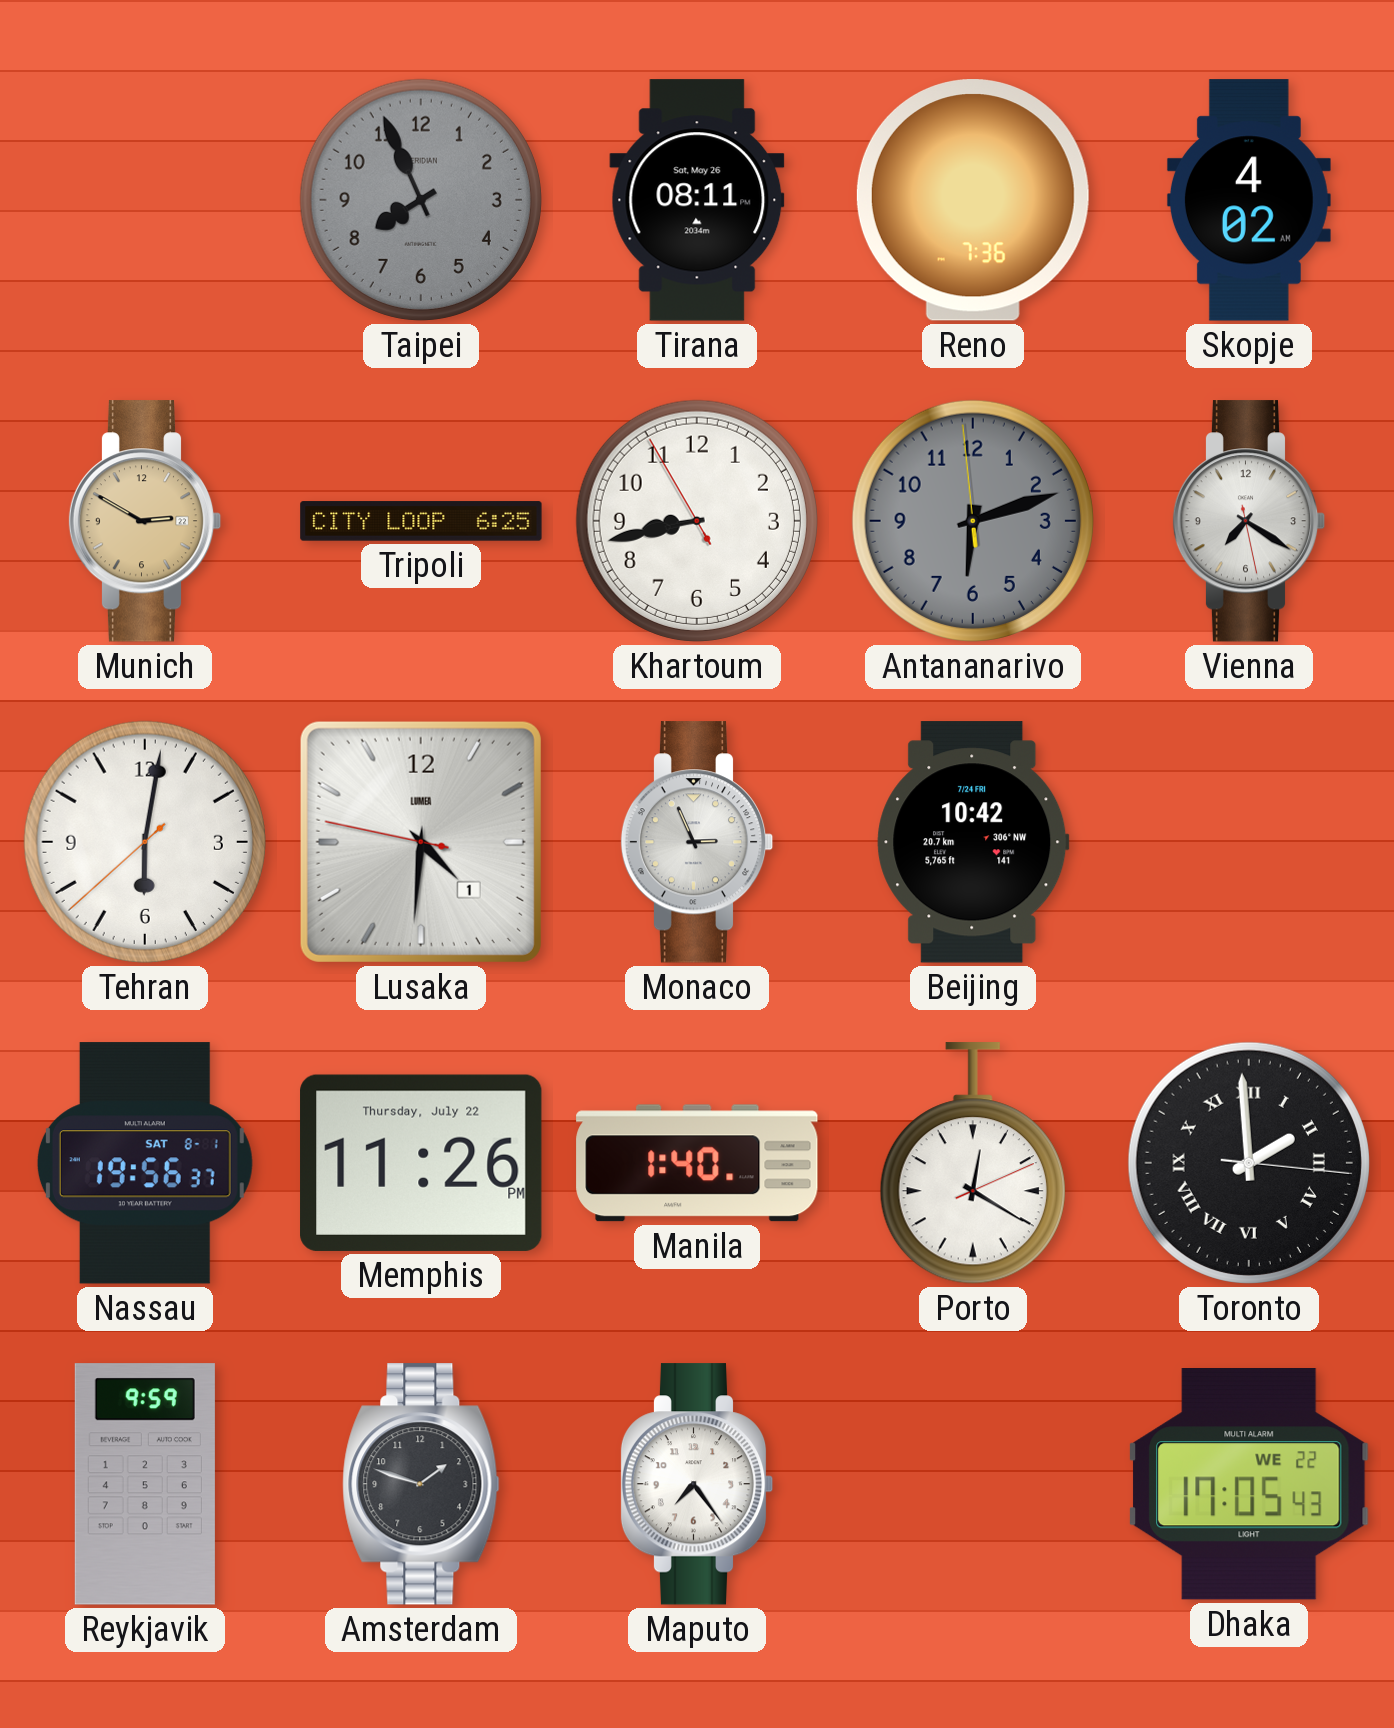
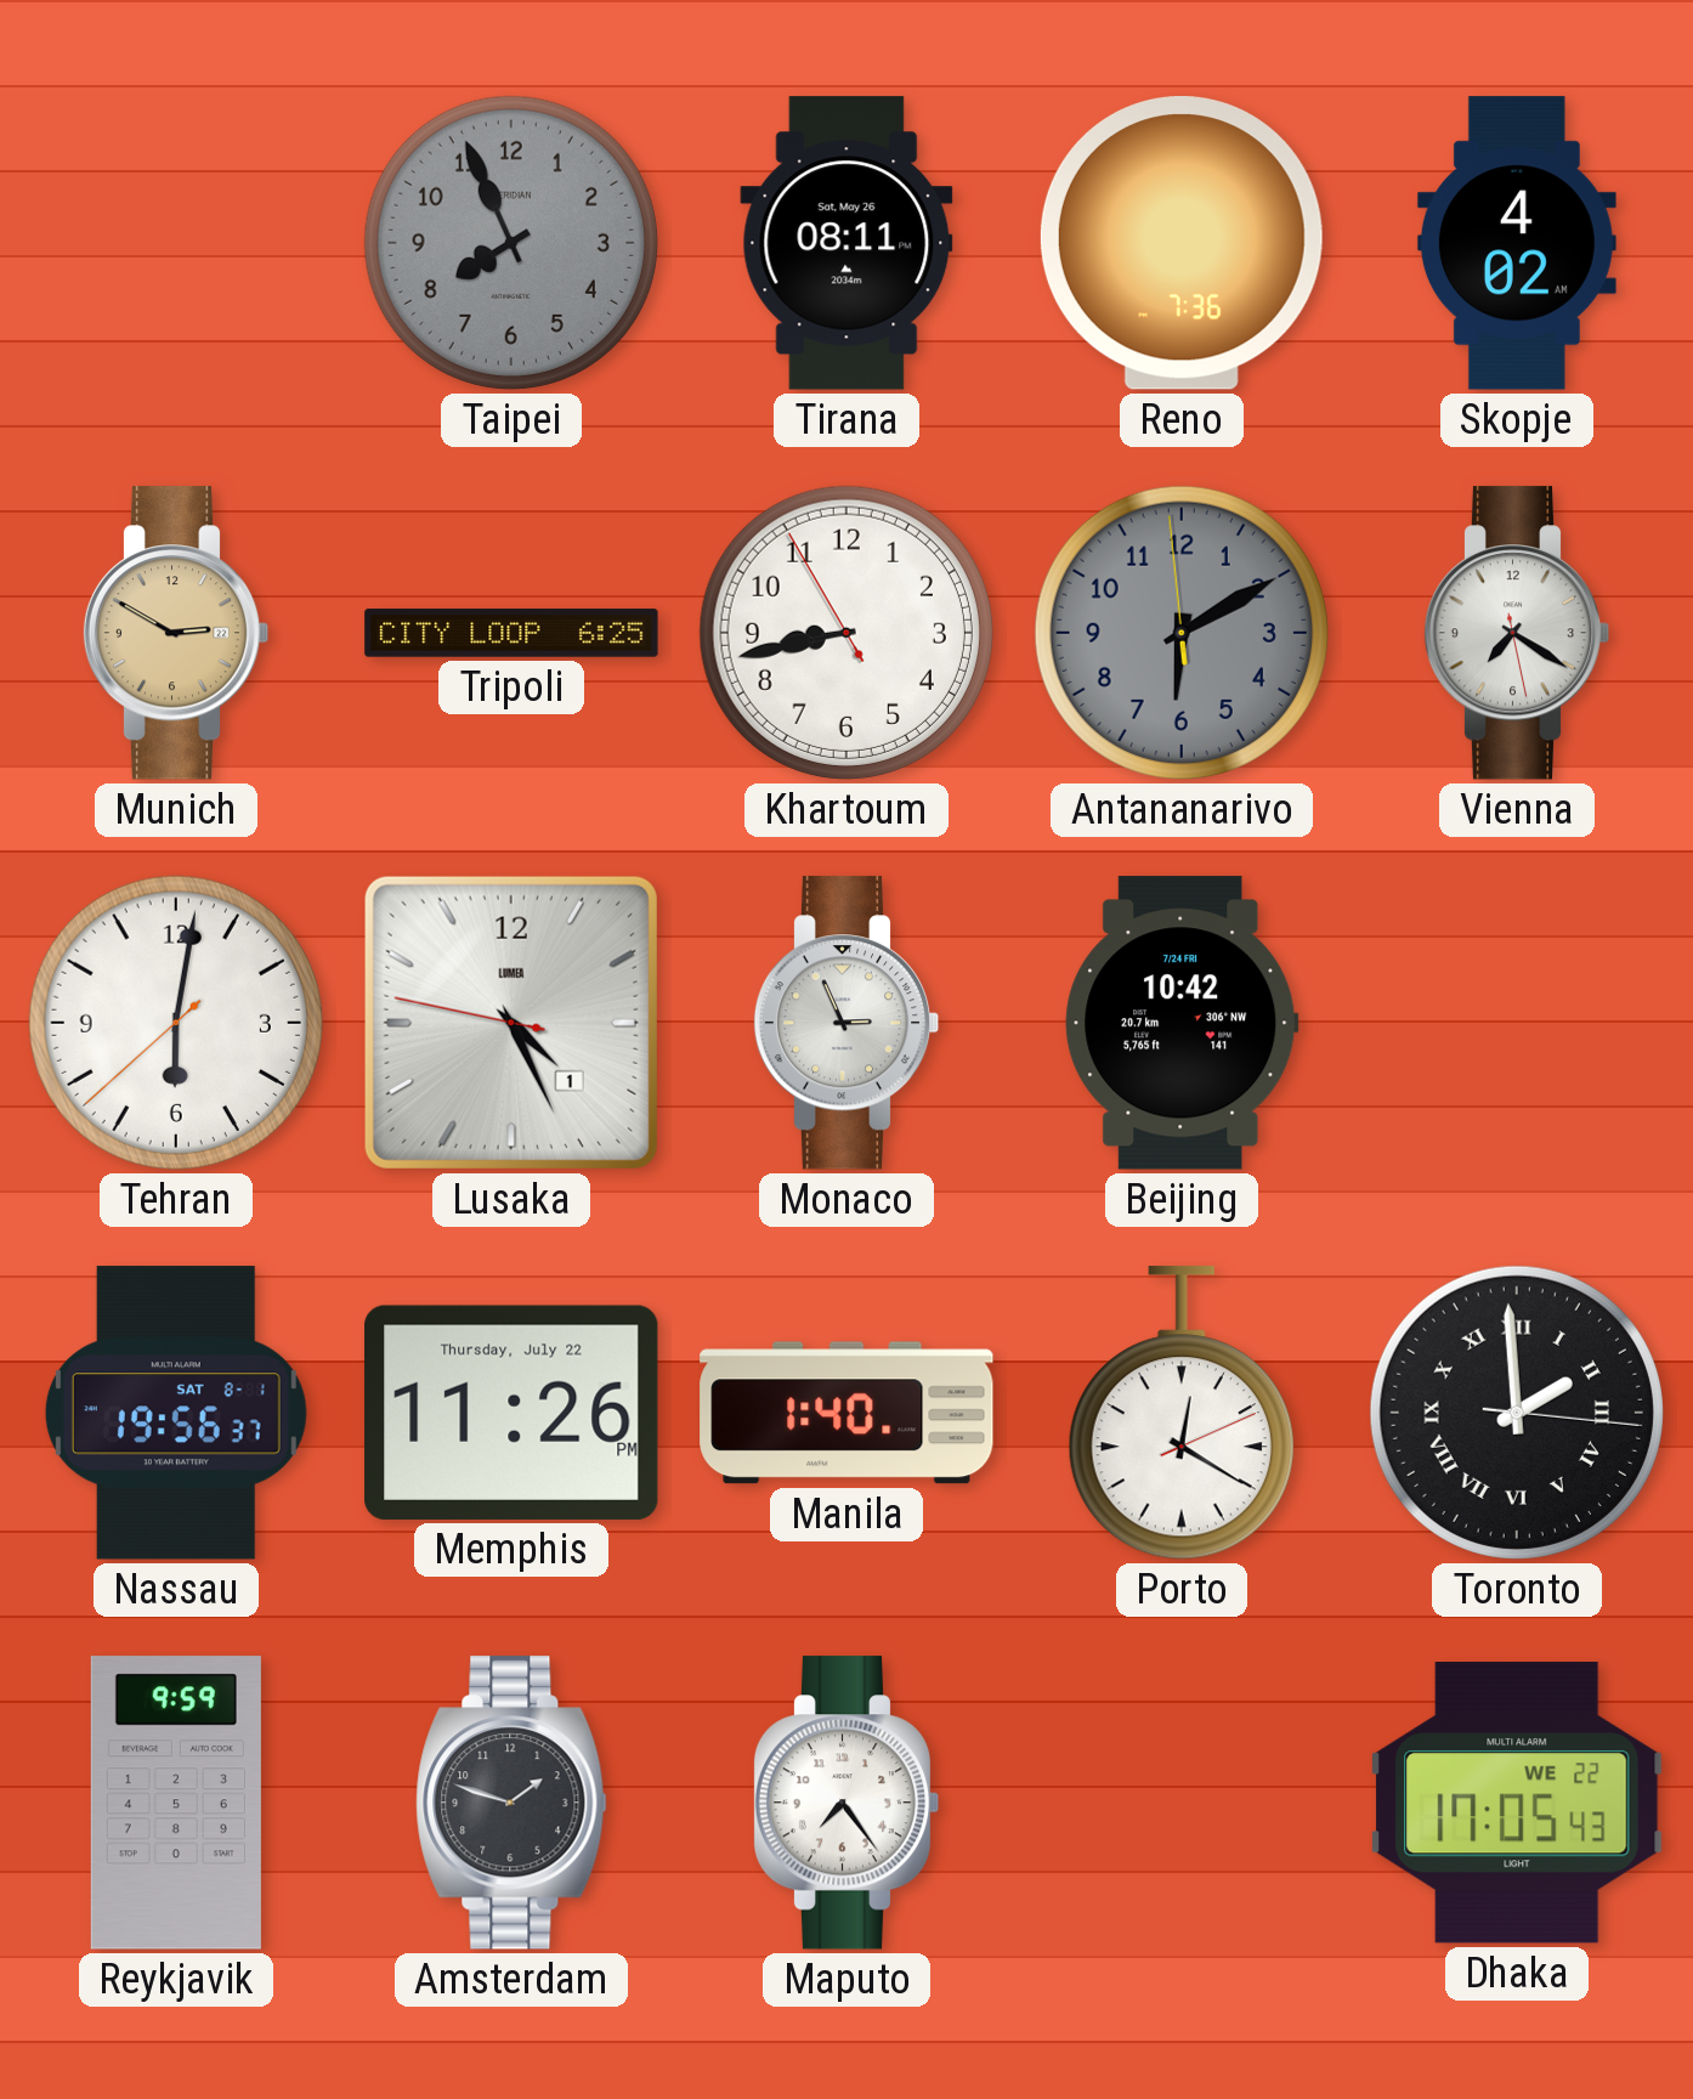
Antananarivo: 6:11 -> 6:09 (1182, 633)
Lusaka: 4:30 -> 4:25 (511, 1023)
